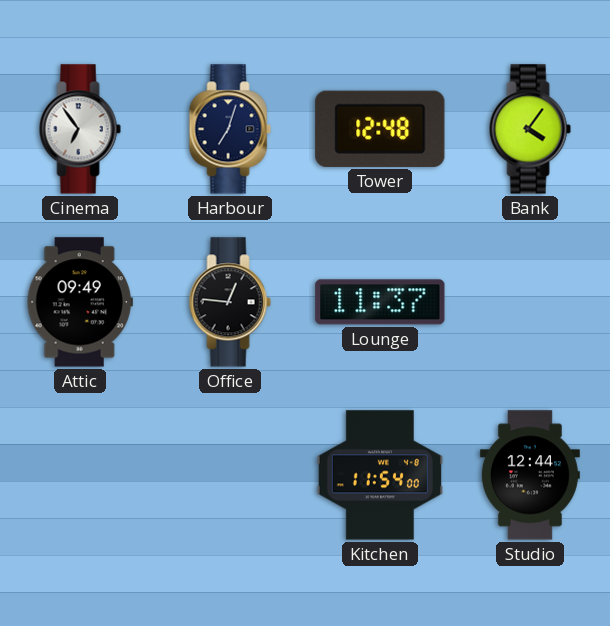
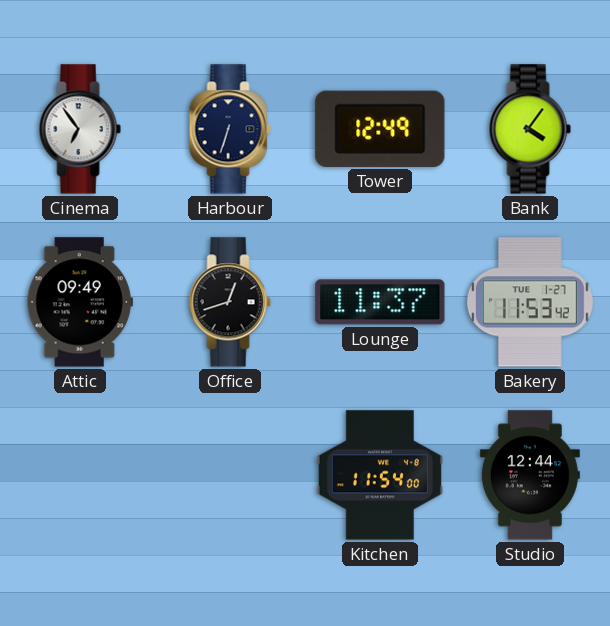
Harbour: 7:03 -> 6:33 (230, 129)
Tower: 12:48 -> 12:49 (380, 129)
Office: 12:46 -> 12:42 (230, 302)
Bakery: none -> 11:53 (530, 302)
